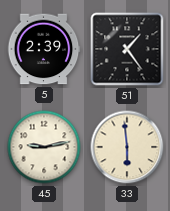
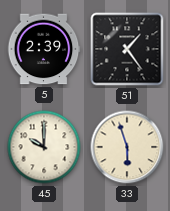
45: 9:13 -> 10:00 (44, 147)
33: 5:59 -> 5:57 (127, 147)
